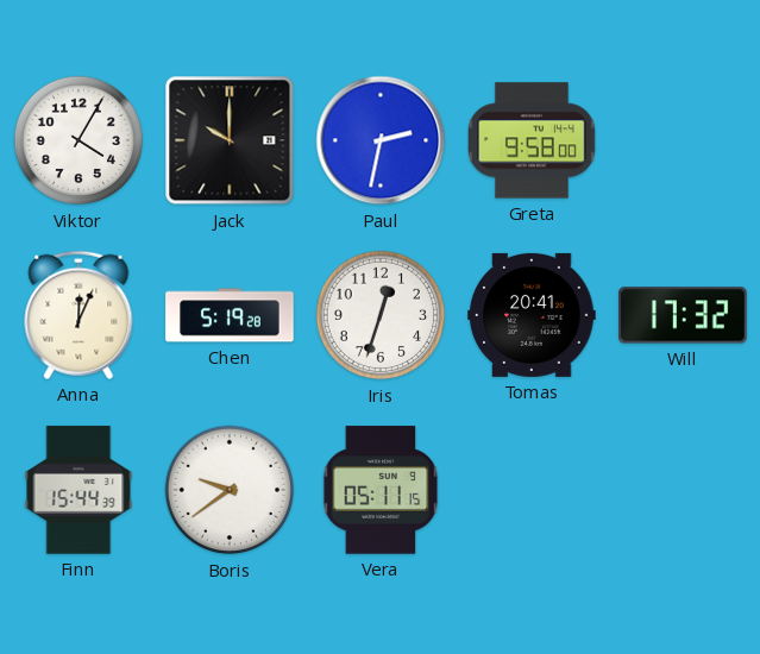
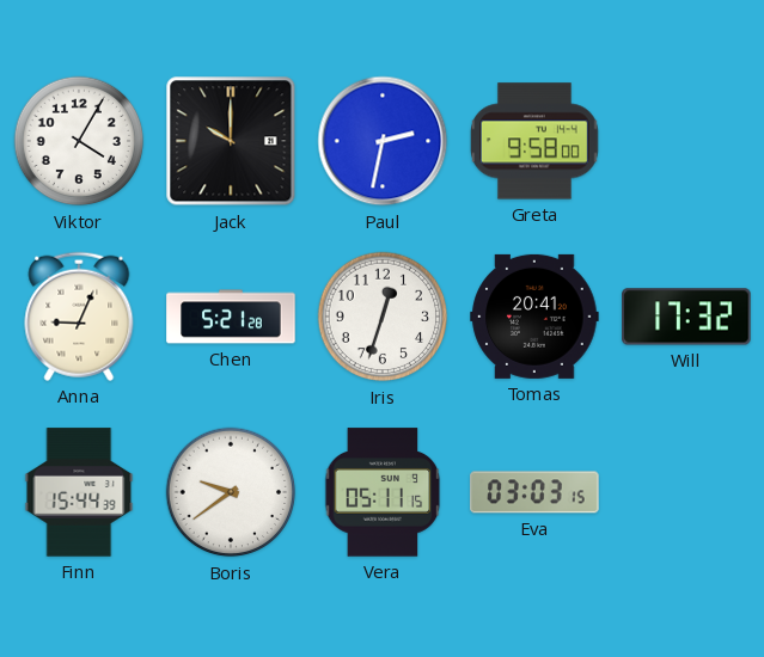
Anna: 12:04 -> 9:04 (79, 317)
Chen: 5:19 -> 5:21 (231, 317)
Eva: none -> 03:03 (534, 492)
